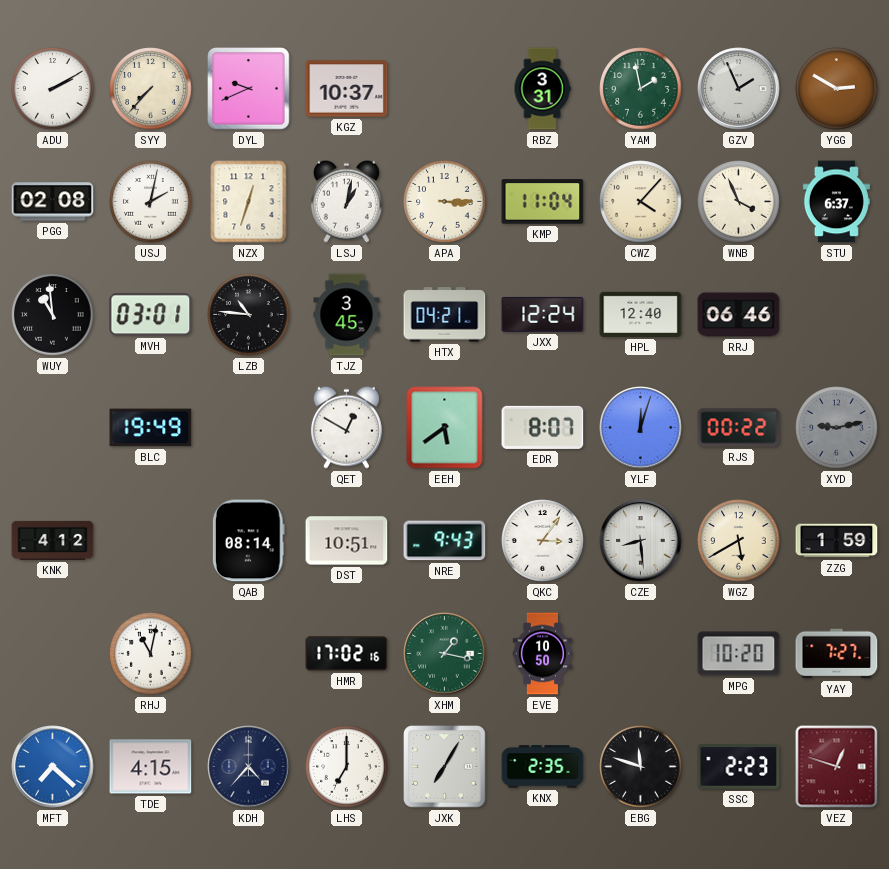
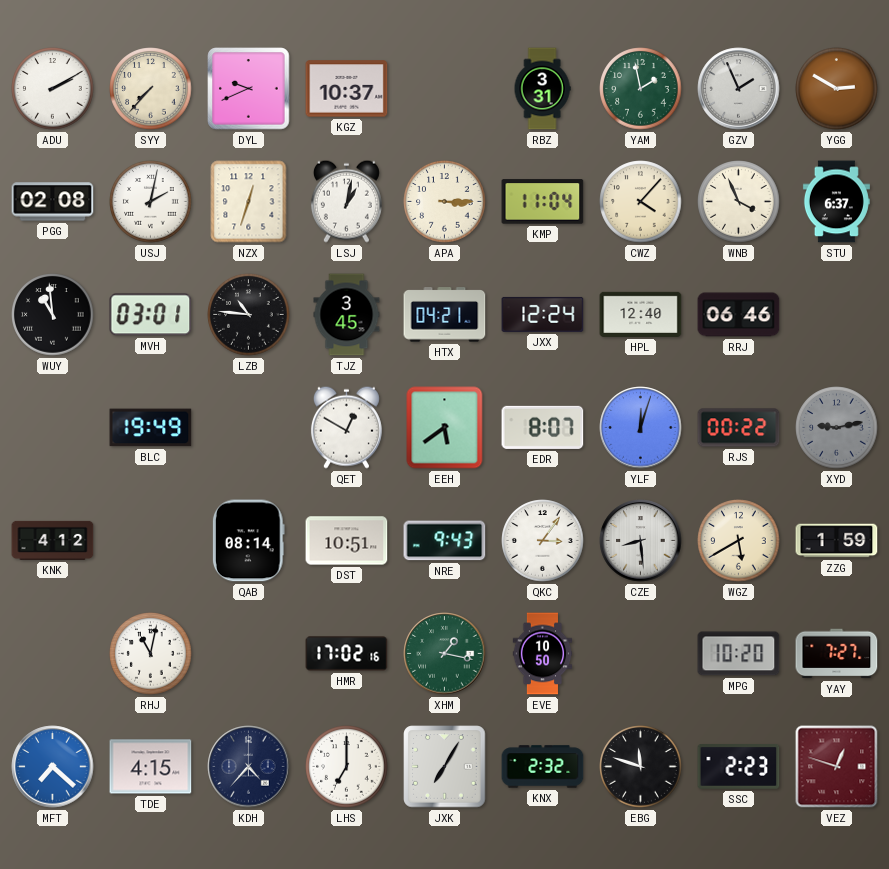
KNX: 2:35 -> 2:32 (543, 767)
